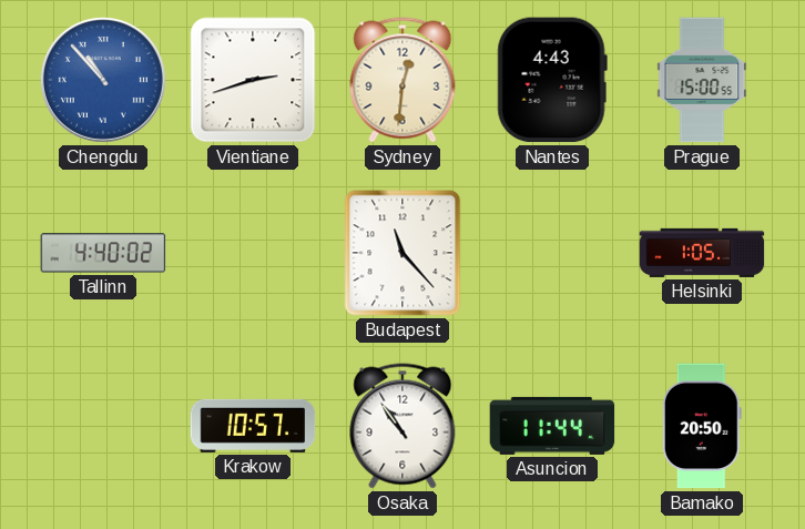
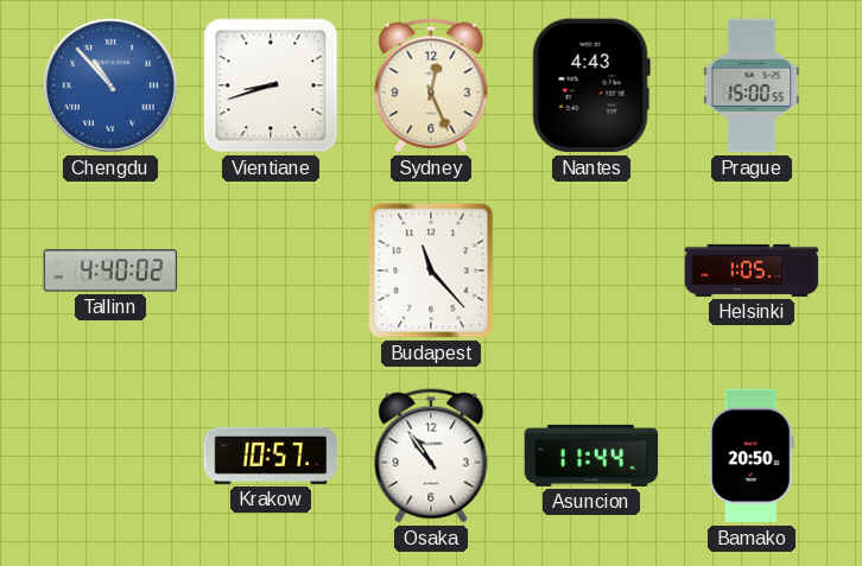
Vientiane: 2:42 -> 8:42 (271, 85)
Sydney: 12:31 -> 12:26 (431, 85)
